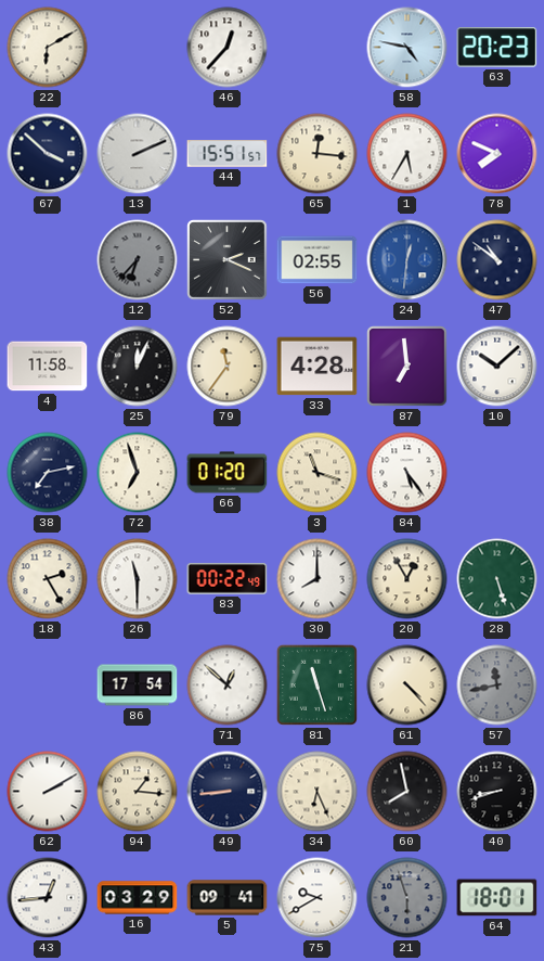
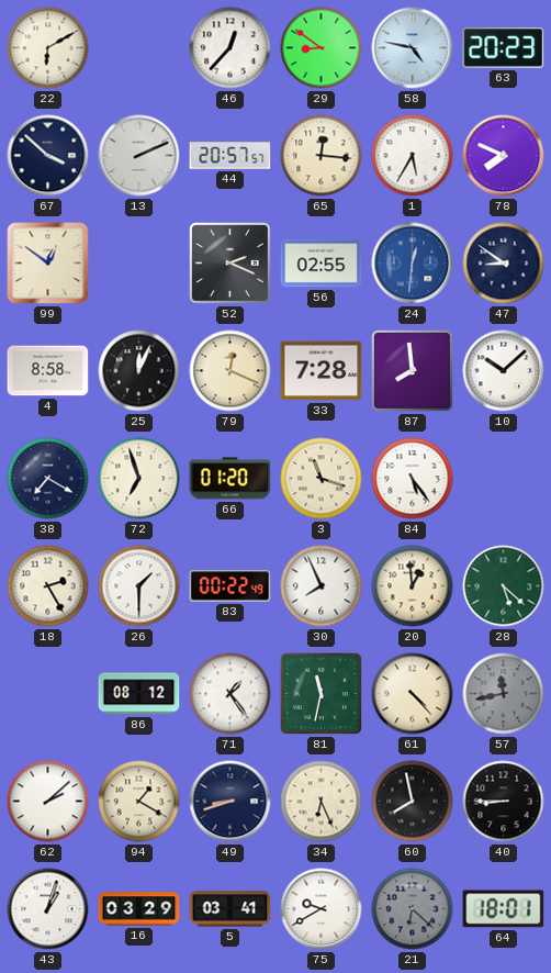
29: none -> 8:51 (322, 48)
44: 15:51 -> 20:57 (230, 156)
99: none -> 12:51 (48, 264)
12: 6:37 -> none (138, 260)
47: 10:51 -> 8:51 (504, 264)
4: 11:58 -> 8:58 (48, 371)
79: 11:36 -> 12:19 (230, 371)
33: 4:28 -> 7:28 (322, 371)
87: 6:59 -> 7:59 (413, 371)
38: 7:13 -> 7:20 (48, 479)
26: 11:30 -> 1:30 (139, 586)
30: 8:00 -> 7:56 (322, 586)
20: 12:55 -> 12:59 (413, 586)
28: 5:27 -> 5:22 (504, 586)
86: 17:54 -> 08:12 (139, 694)
71: 12:52 -> 1:24 (230, 694)
81: 11:27 -> 11:32 (321, 693)
62: 2:10 -> 2:08 (48, 802)
94: 1:16 -> 1:20 (139, 802)
49: 8:44 -> 8:42 (230, 802)
40: 8:42 -> 8:45 (504, 802)
43: 12:44 -> 1:03 (48, 909)
5: 09:41 -> 03:41 (230, 909)
21: 5:57 -> 6:22 (413, 909)
